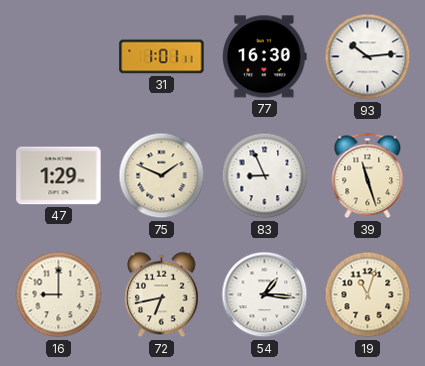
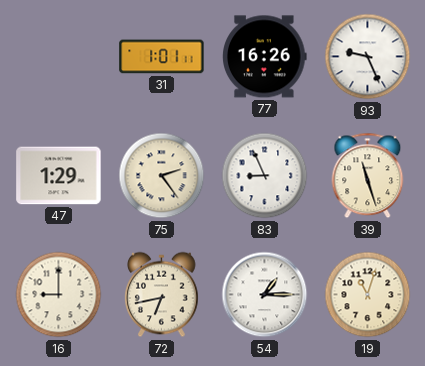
77: 16:30 -> 16:26 (265, 57)
93: 10:14 -> 9:26 (368, 57)
75: 1:49 -> 2:24 (162, 176)
54: 1:16 -> 1:15 (265, 295)
